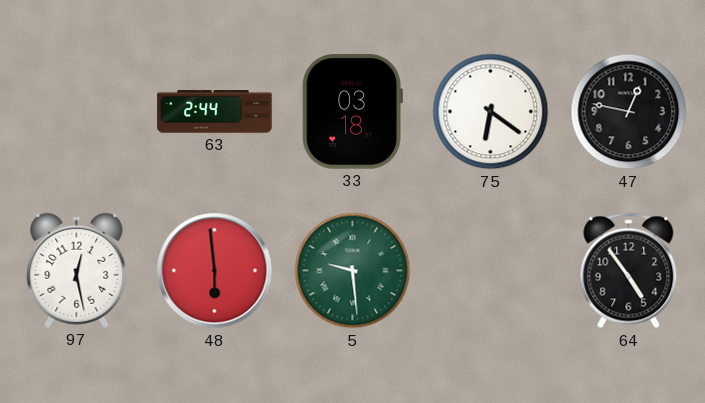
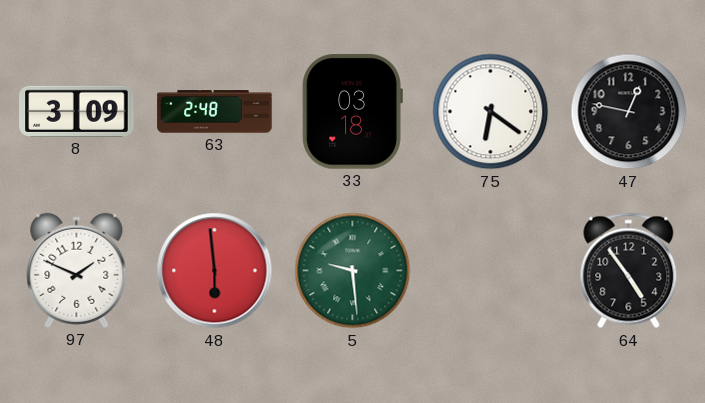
8: none -> 3:09 (77, 111)
63: 2:44 -> 2:48 (215, 112)
97: 12:28 -> 1:49 (77, 270)
